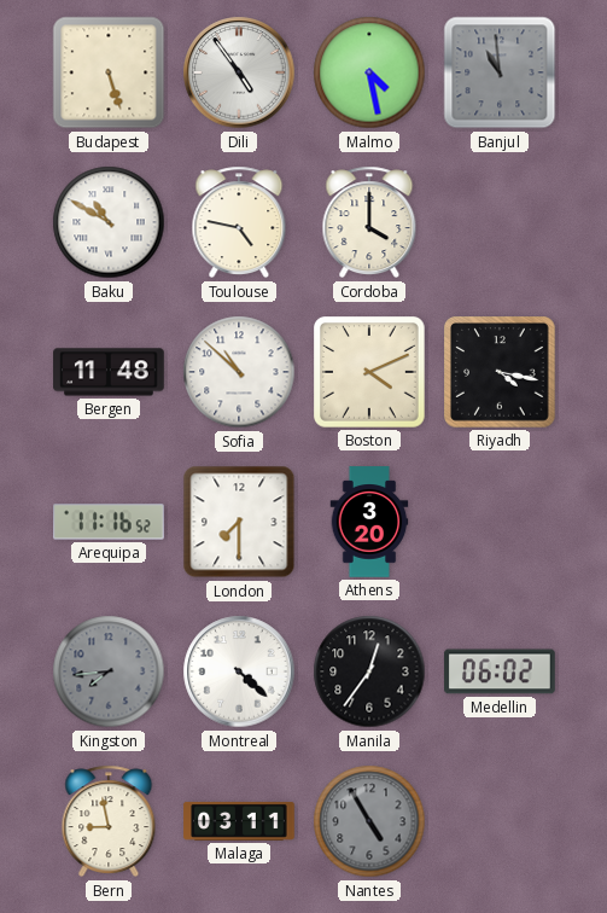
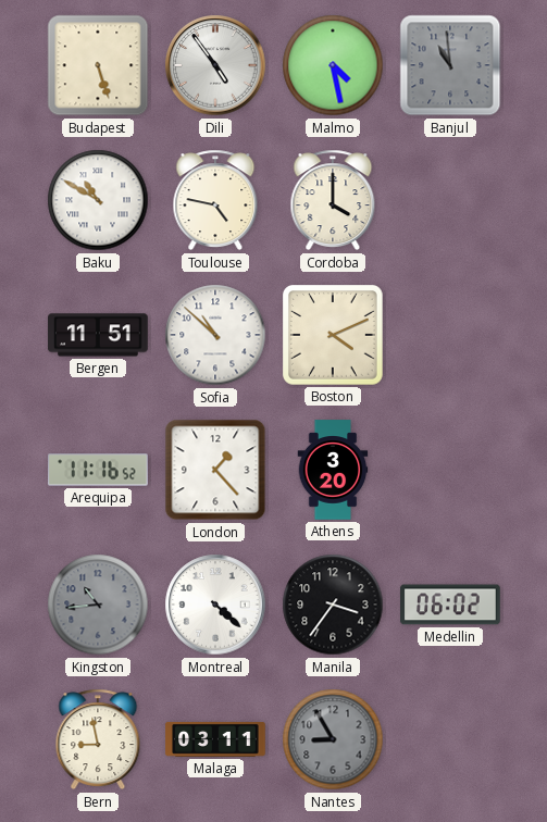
Bergen: 11:48 -> 11:51 (98, 335)
Riyadh: 4:17 -> none (501, 373)
London: 7:30 -> 1:23 (215, 470)
Kingston: 7:44 -> 10:44 (98, 605)
Manila: 12:36 -> 3:36 (333, 605)
Nantes: 4:55 -> 8:55 (333, 739)
